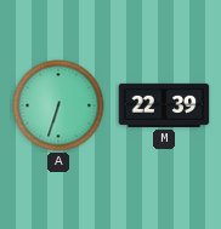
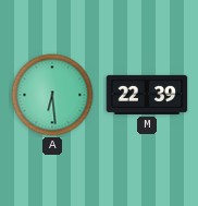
A: 6:33 -> 6:29 (52, 95)
